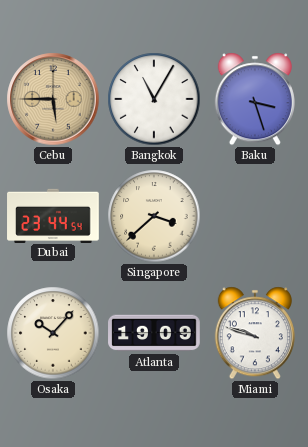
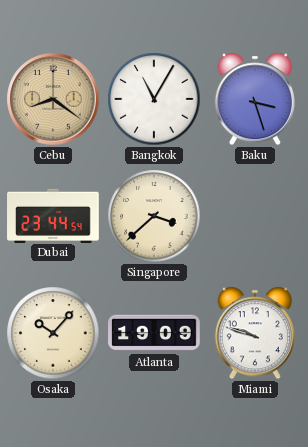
Cebu: 5:45 -> 8:21 (53, 99)
